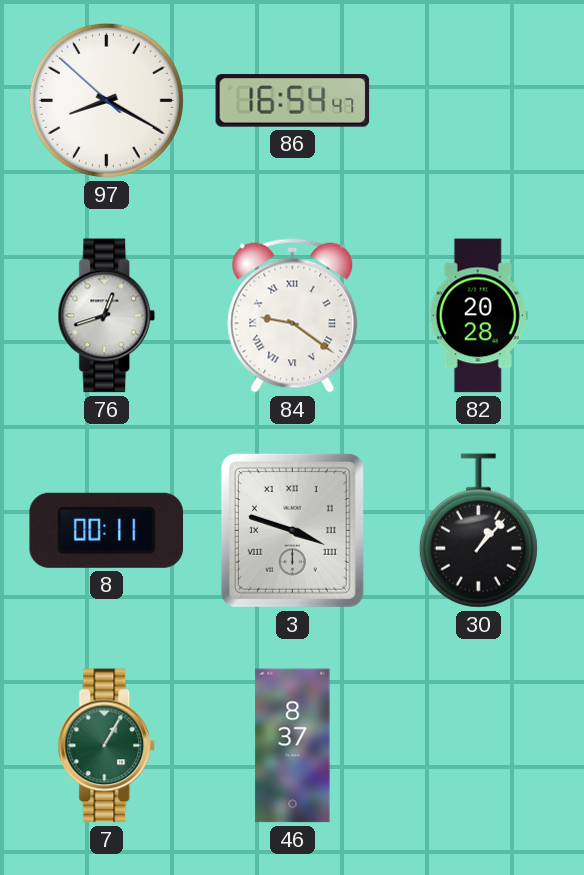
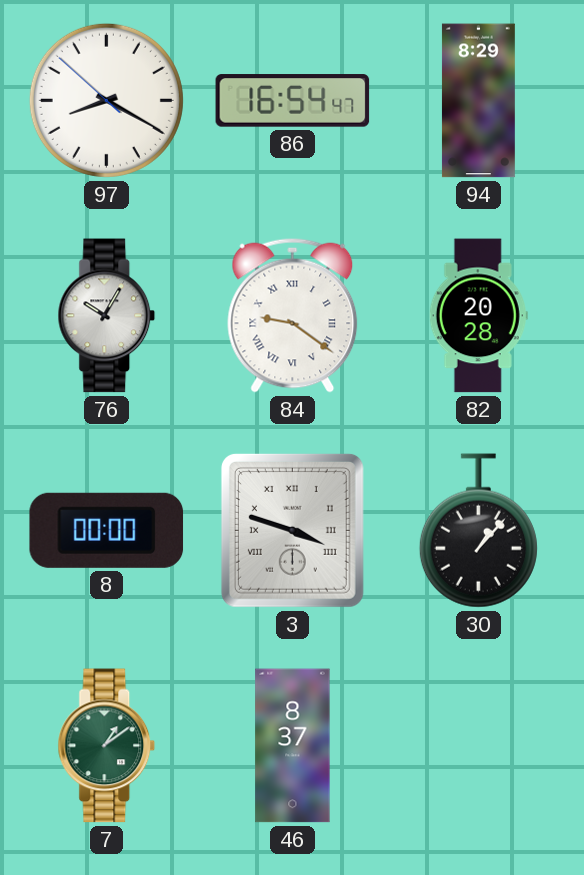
94: none -> 8:29 (478, 101)
76: 12:42 -> 10:05 (107, 316)
8: 00:11 -> 00:00 (107, 530)
7: 1:05 -> 1:09 (107, 746)
